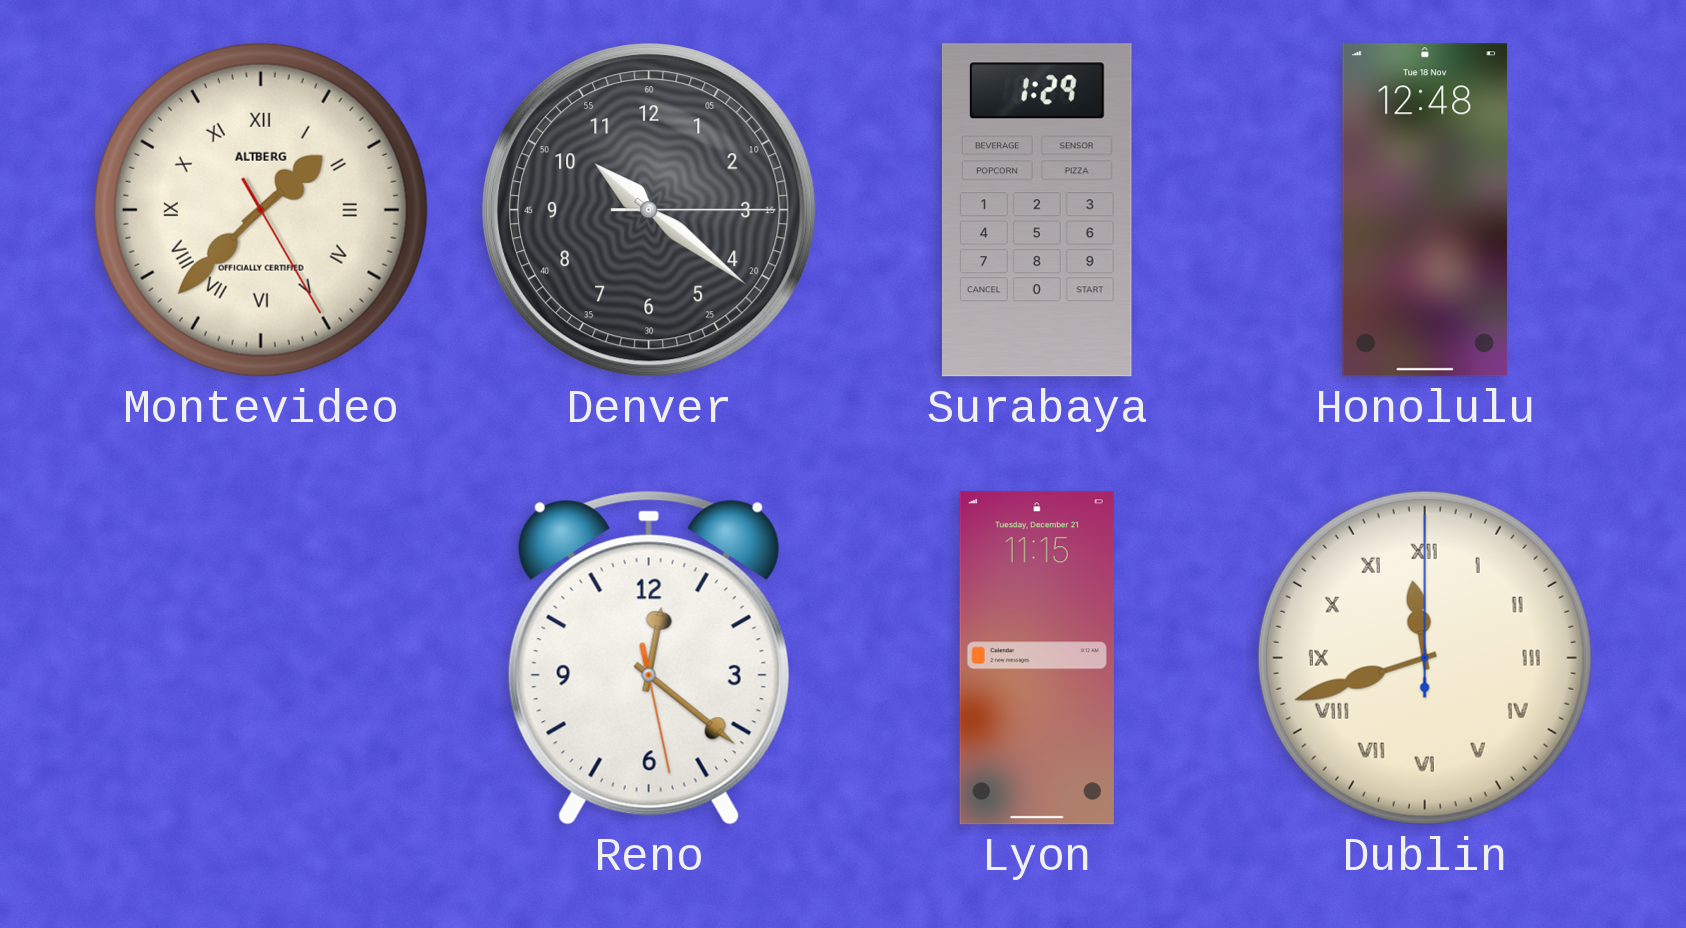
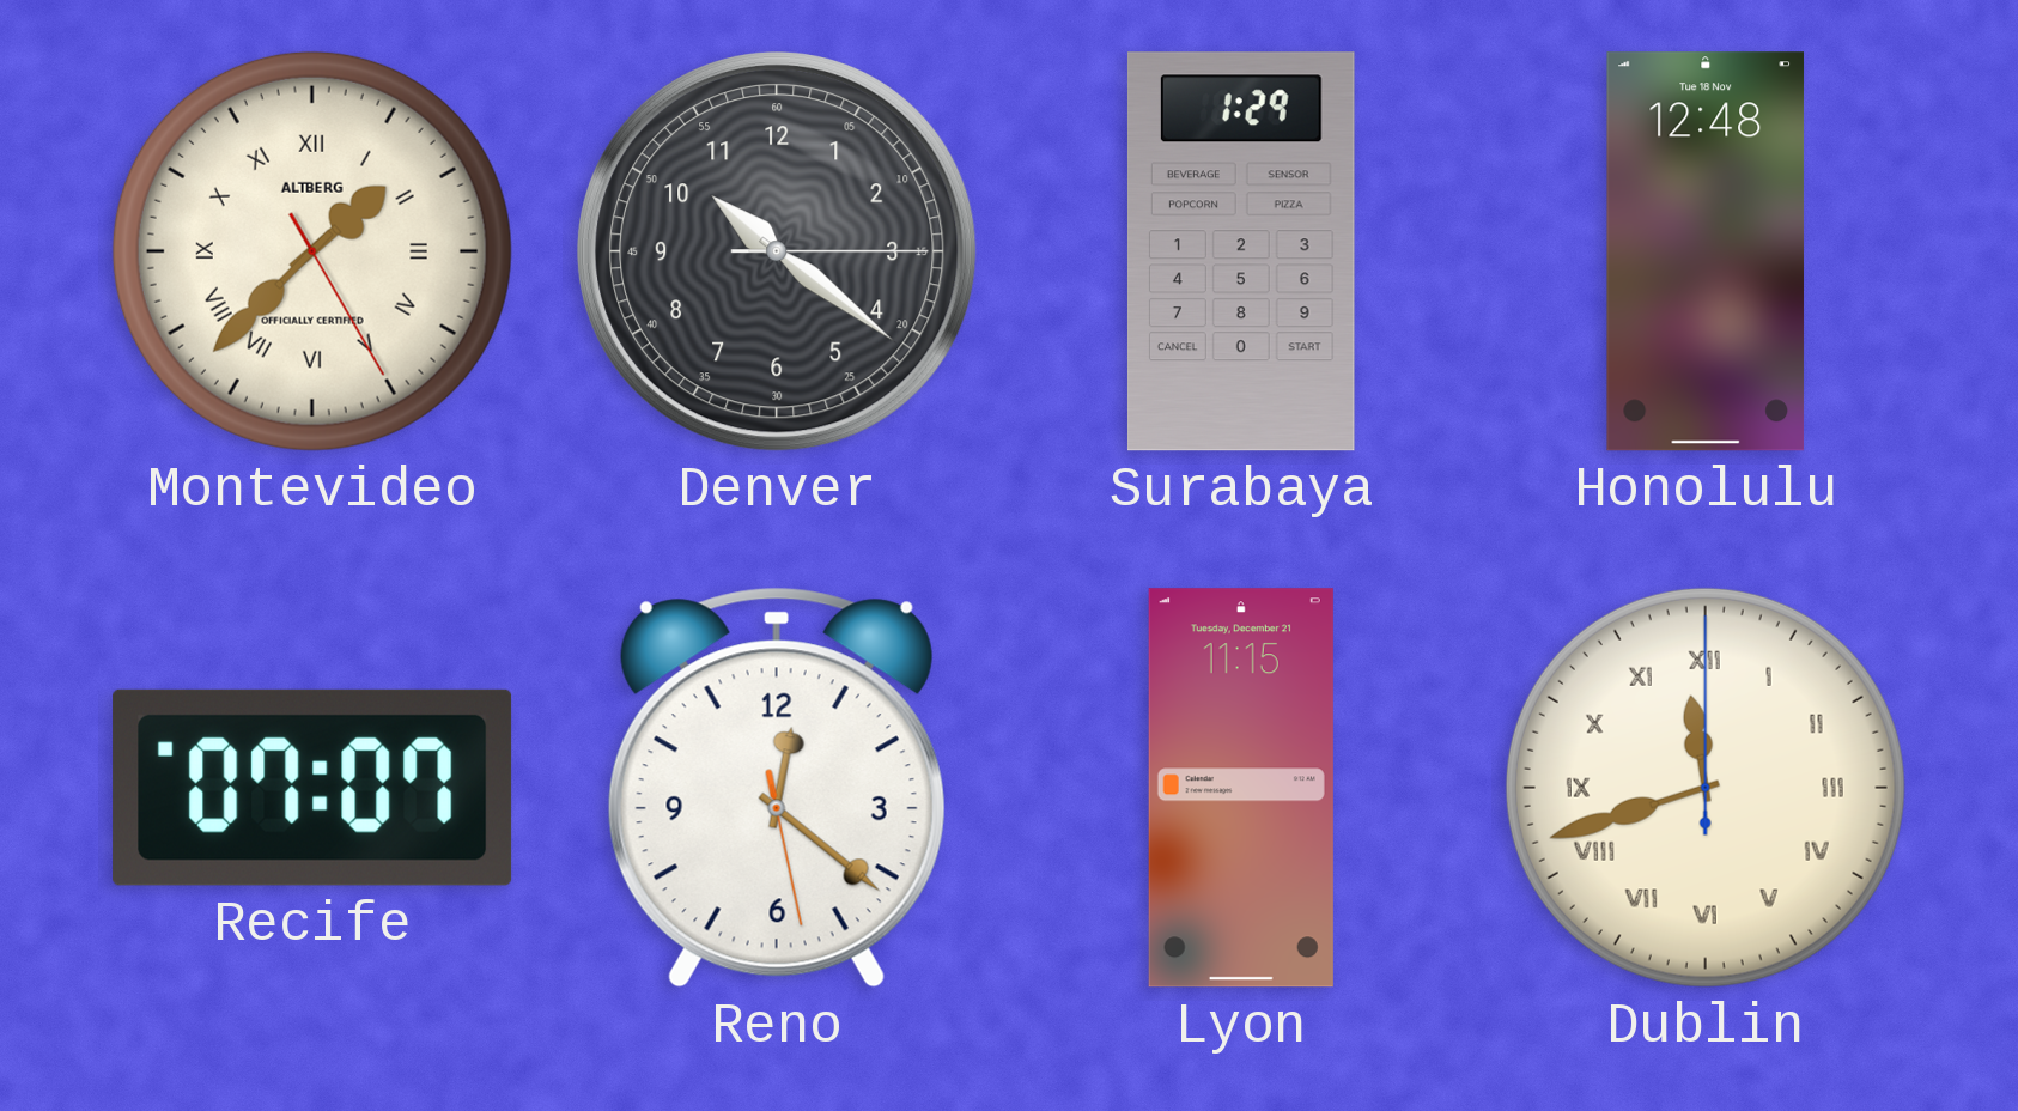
Recife: none -> 07:07 (312, 788)
